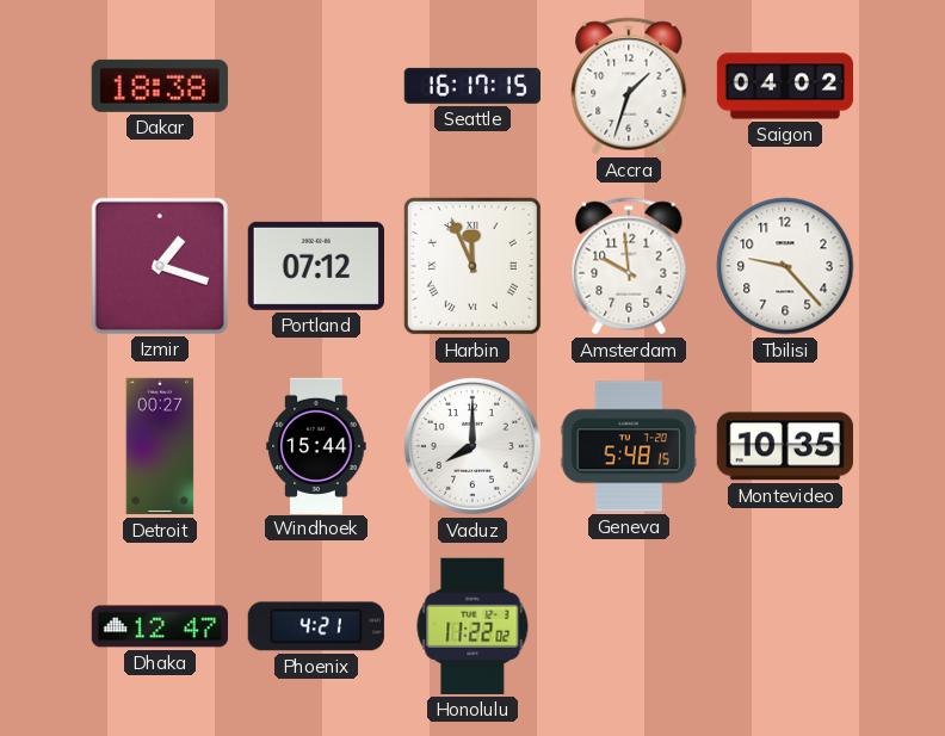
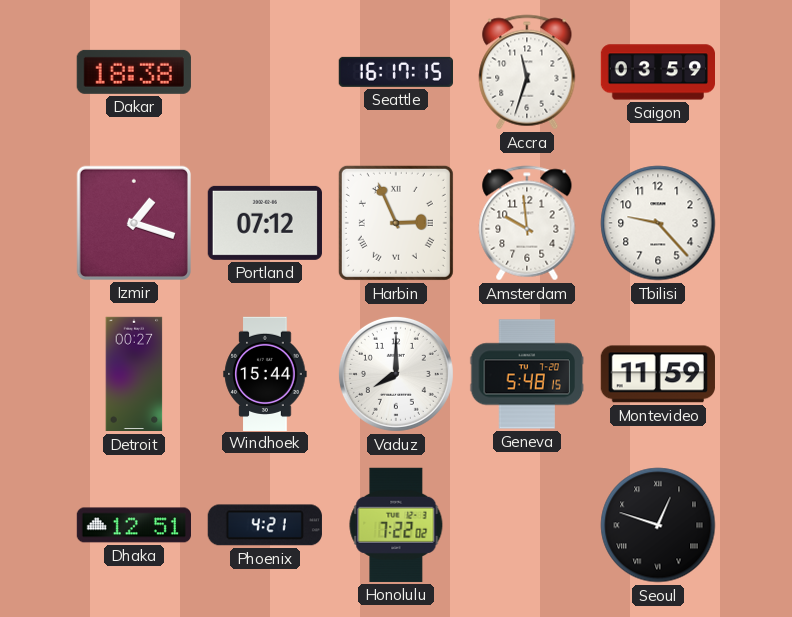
Accra: 1:33 -> 11:33 (527, 72)
Saigon: 04:02 -> 03:59 (657, 72)
Harbin: 11:56 -> 2:56 (396, 223)
Montevideo: 10:35 -> 11:59 (658, 374)
Dhaka: 12:47 -> 12:51 (133, 525)
Honolulu: 11:22 -> 7:22 (396, 525)
Seoul: none -> 12:48 (658, 525)
